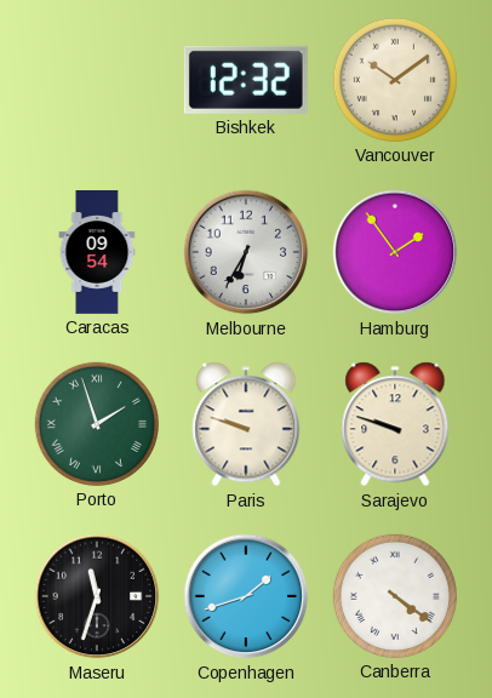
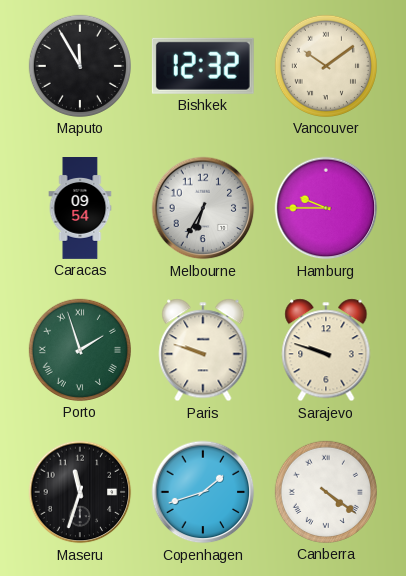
Maputo: none -> 11:55 (80, 66)
Hamburg: 1:54 -> 9:45 (326, 208)
